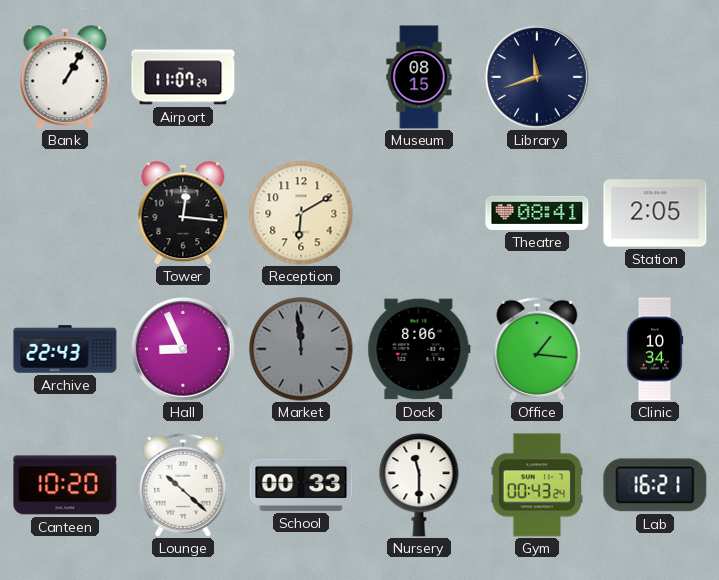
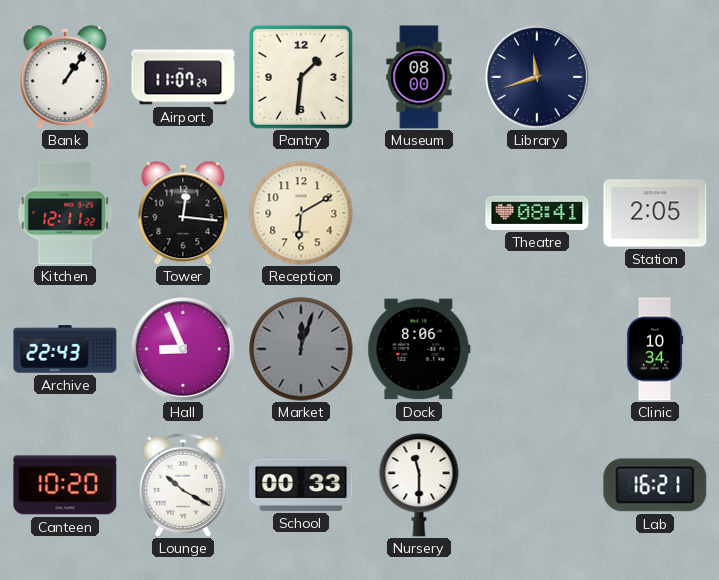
Bank: 1:05 -> 1:06 (65, 77)
Pantry: none -> 1:31 (301, 77)
Museum: 08:15 -> 08:00 (419, 77)
Kitchen: none -> 12:11 (65, 213)
Market: 11:59 -> 12:03 (301, 349)
Office: 1:16 -> none (537, 349)
Lounge: 10:22 -> 10:20 (183, 485)
Gym: 00:43 -> none (537, 485)
